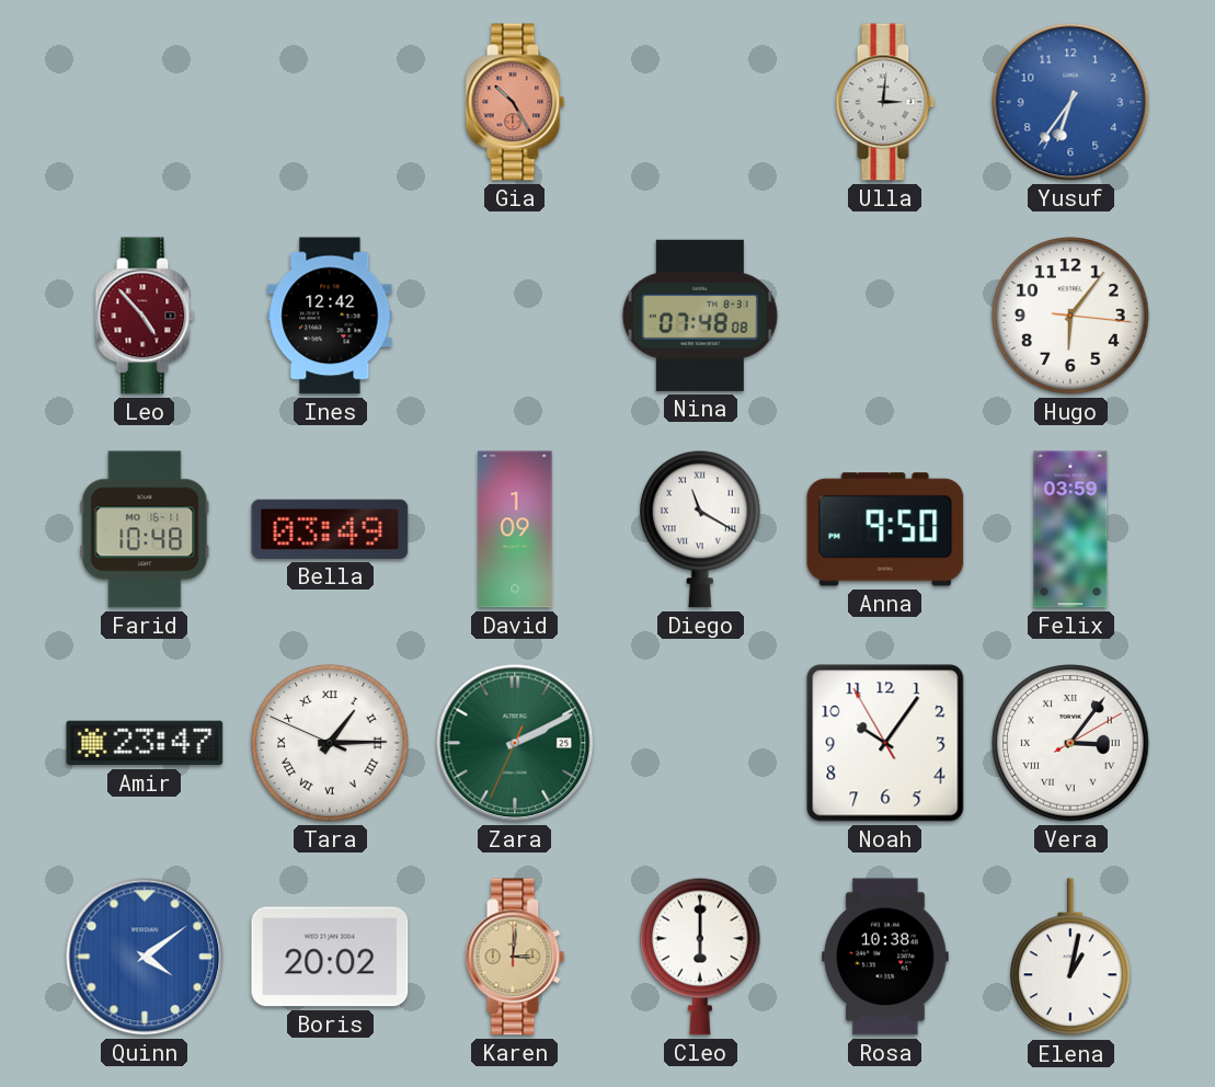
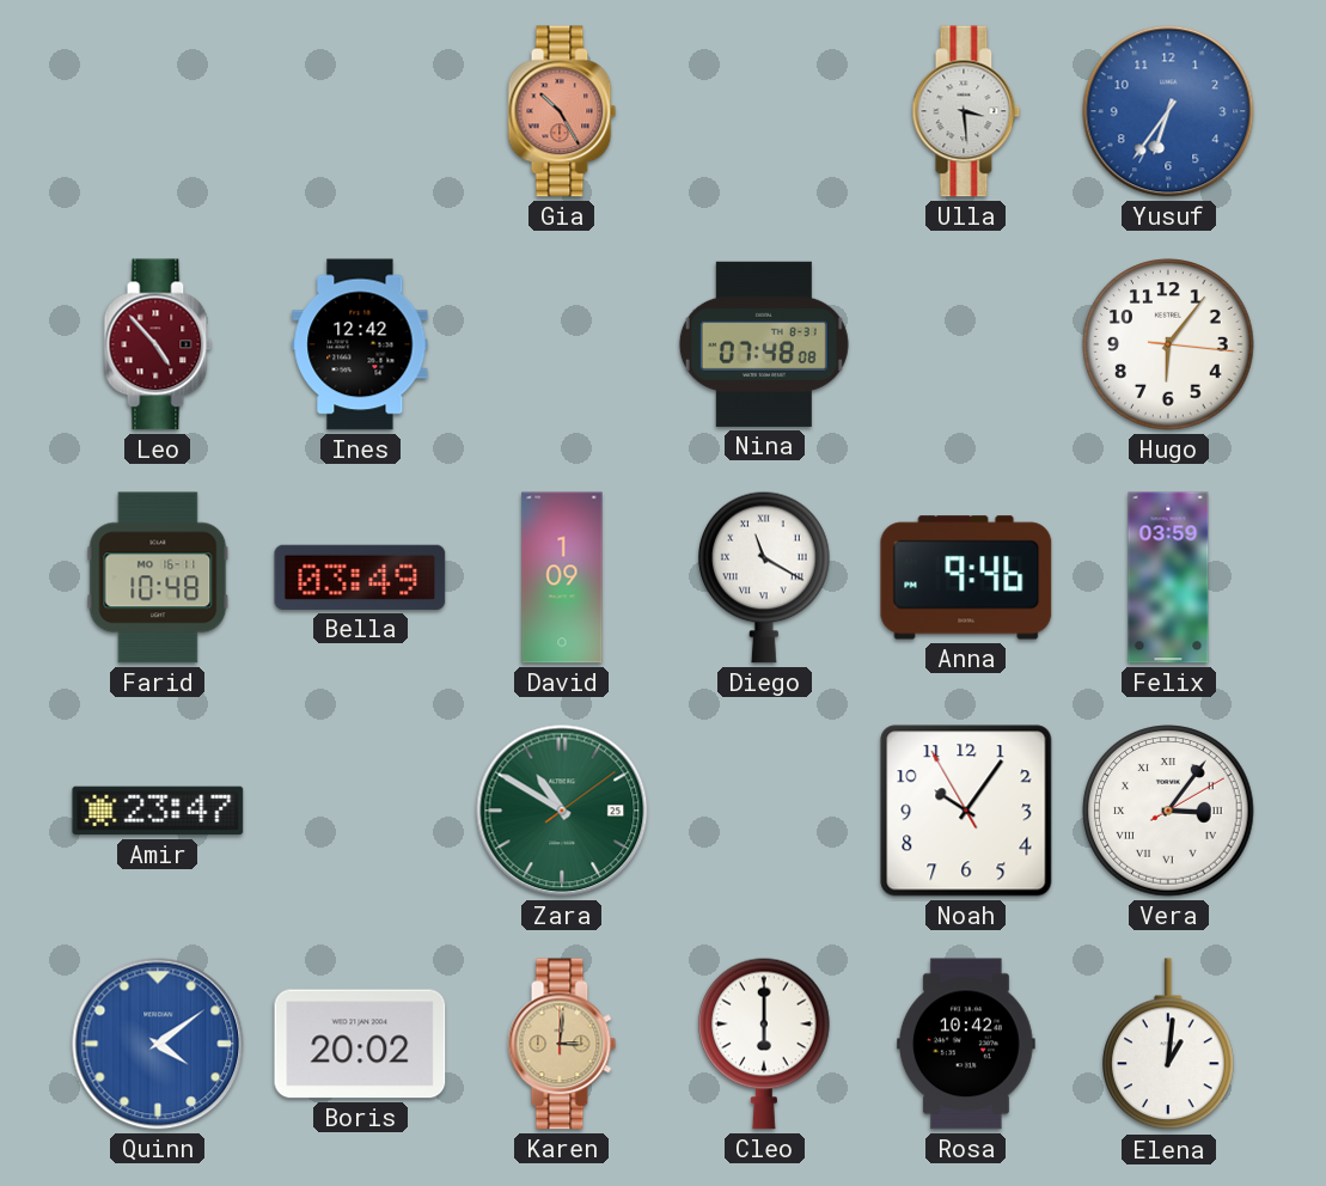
Ulla: 3:01 -> 3:29 (966, 111)
Anna: 9:50 -> 9:46 (966, 577)
Tara: 1:14 -> none (330, 743)
Zara: 2:10 -> 10:50 (562, 811)
Rosa: 10:38 -> 10:42 (967, 1044)
Elena: 1:02 -> 1:01 (1169, 1045)
